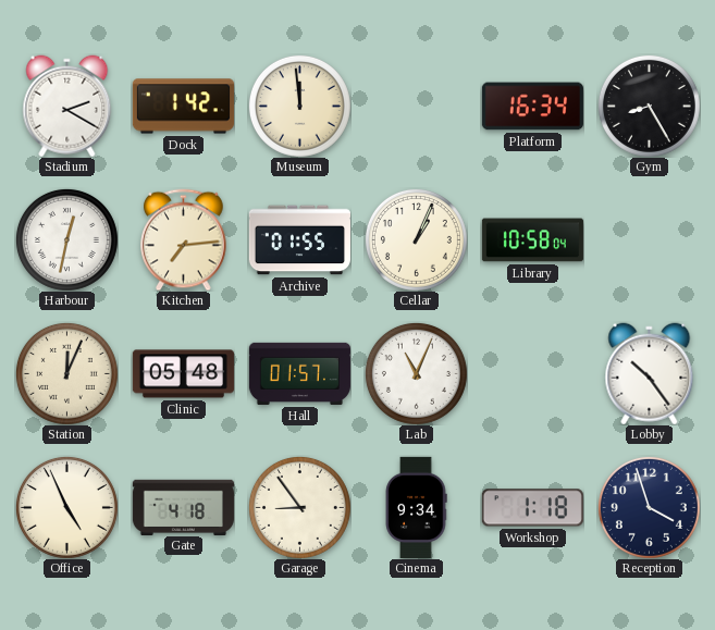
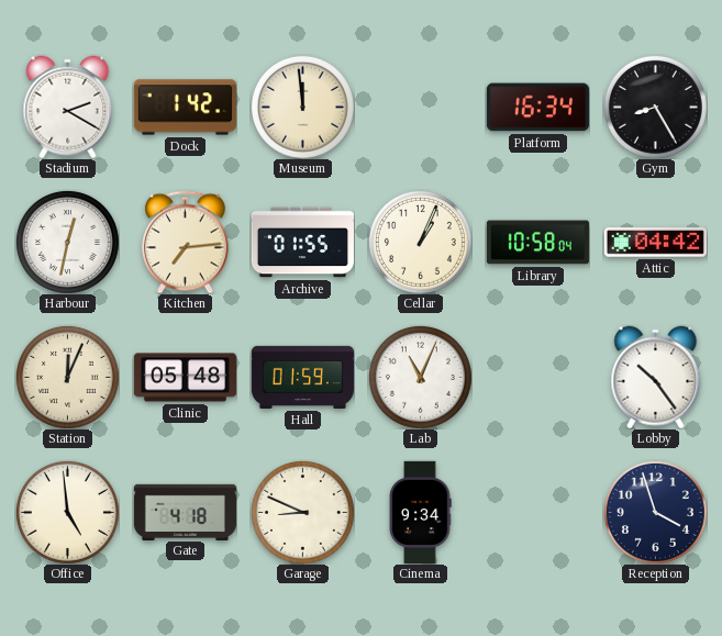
Attic: none -> 04:42 (655, 243)
Hall: 01:57 -> 01:59 (302, 377)
Office: 4:56 -> 4:59 (67, 512)
Garage: 8:54 -> 8:49 (302, 512)
Workshop: 1:18 -> none (532, 508)
